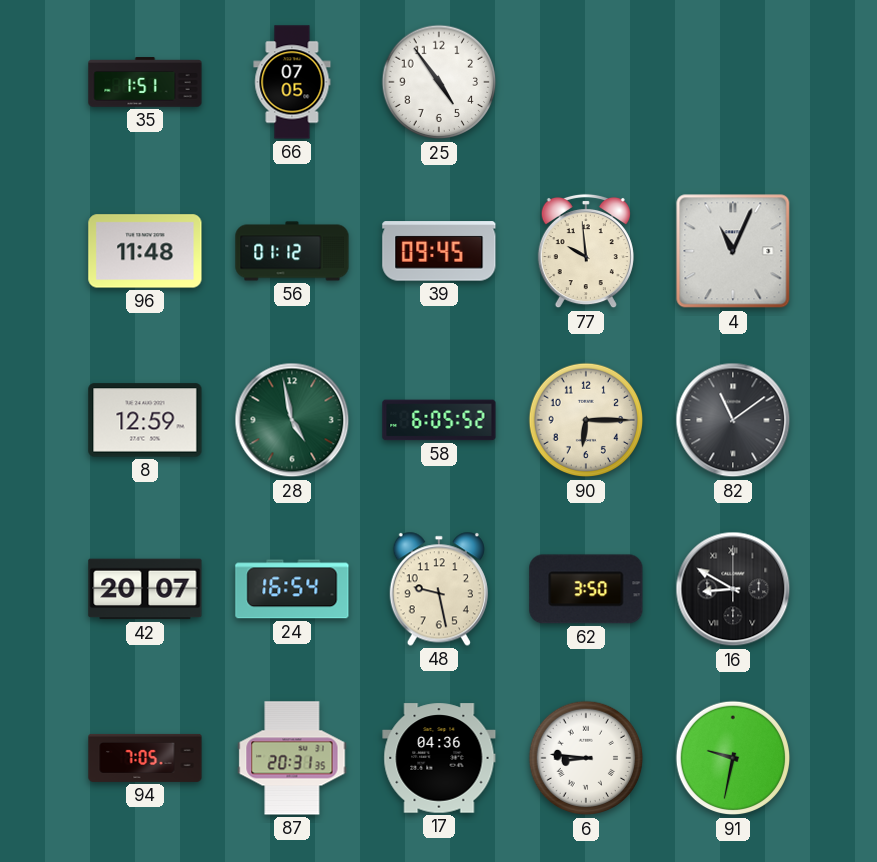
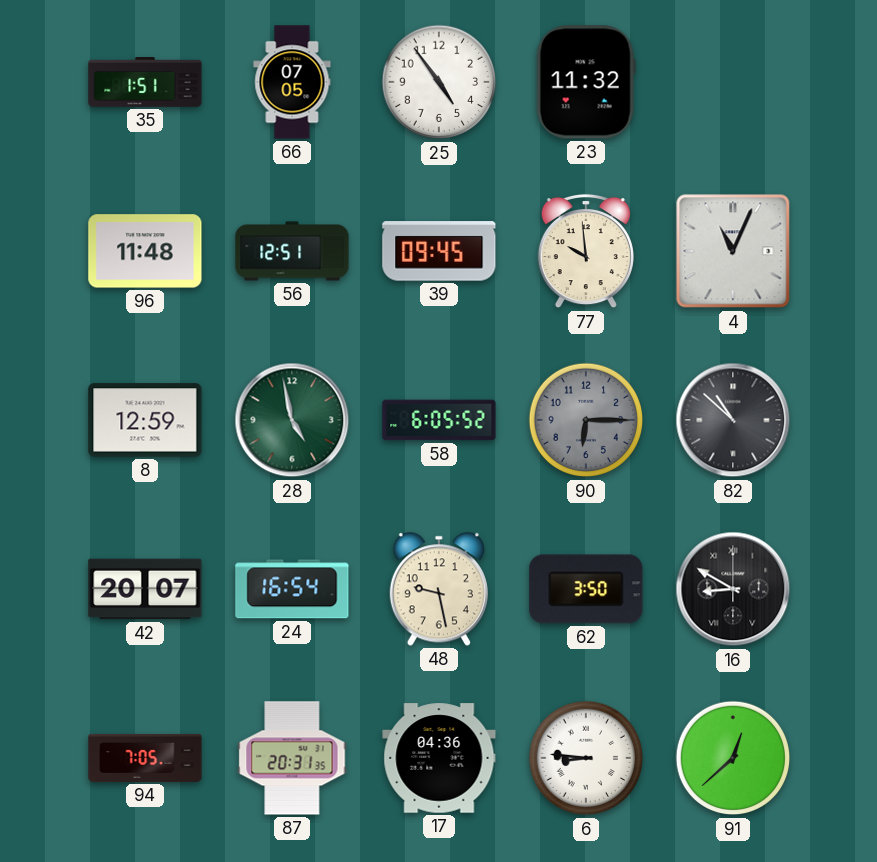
23: none -> 11:32 (586, 82)
56: 01:12 -> 12:51 (292, 251)
90 dial: cream -> grey (586, 420)
82: 11:09 -> 10:52 (733, 420)
91: 9:32 -> 12:38 (733, 758)
